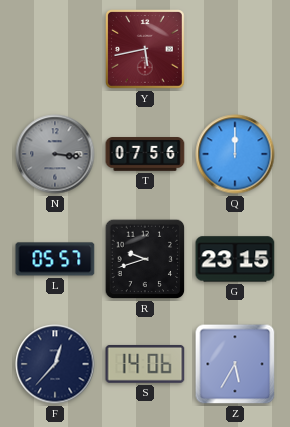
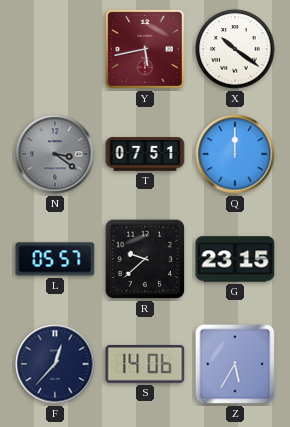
X: none -> 10:21 (235, 49)
N: 3:16 -> 3:21 (55, 154)
T: 07:56 -> 07:51 (145, 154)
R: 9:42 -> 9:38 (145, 259)
